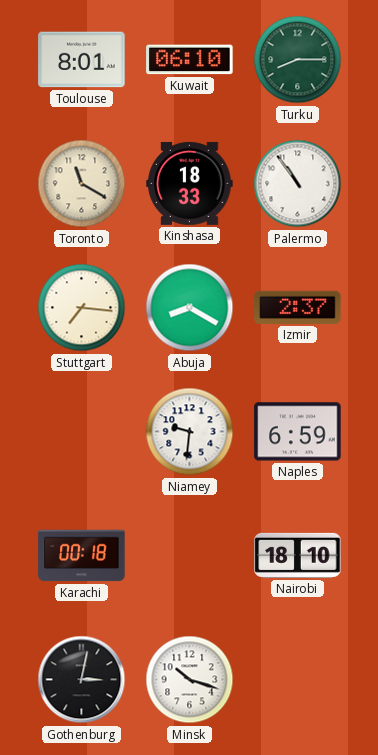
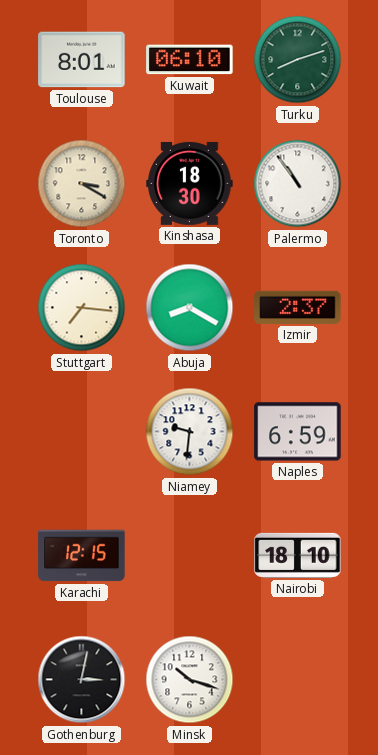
Turku: 8:15 -> 8:12 (298, 60)
Toronto: 11:20 -> 3:20 (82, 184)
Kinshasa: 18:33 -> 18:30 (190, 183)
Karachi: 00:18 -> 12:15 (82, 556)
